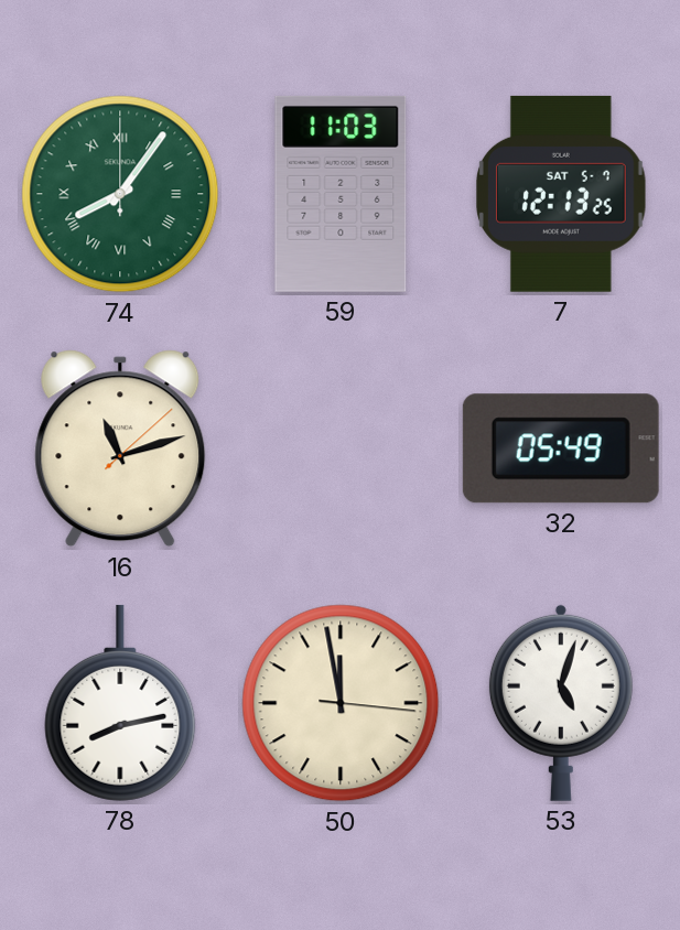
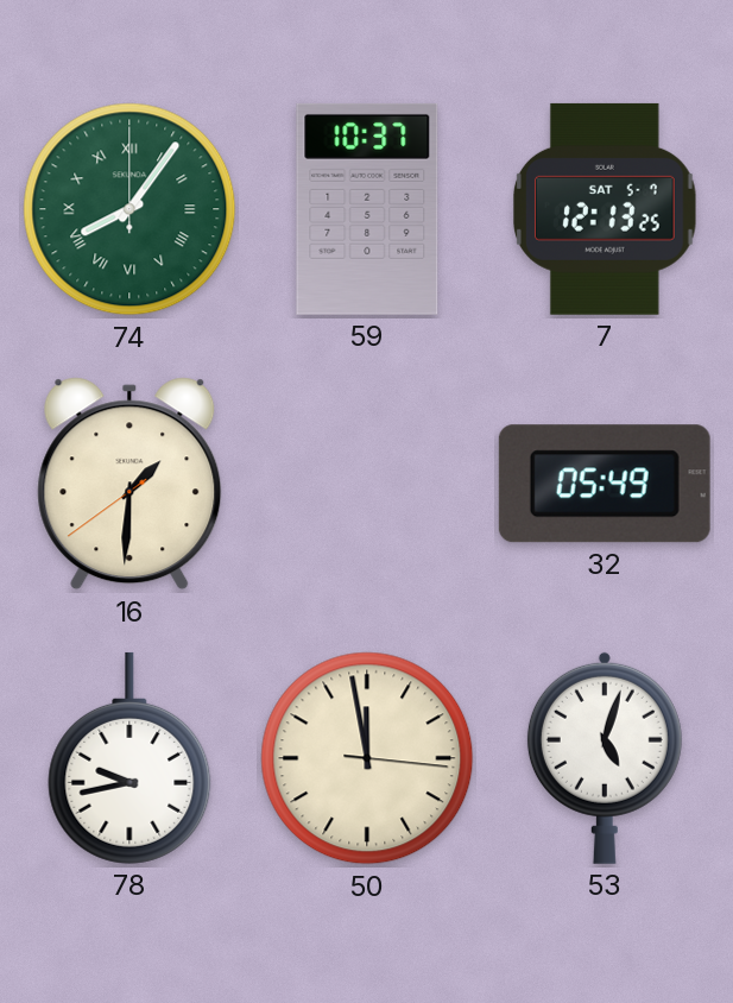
59: 11:03 -> 10:37 (367, 209)
16: 11:12 -> 1:30 (129, 484)
78: 8:13 -> 9:43 (129, 758)
